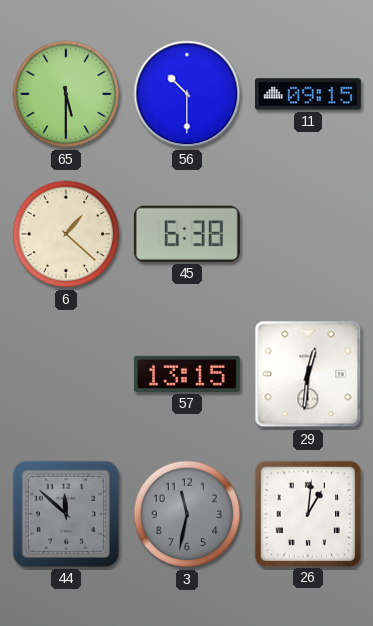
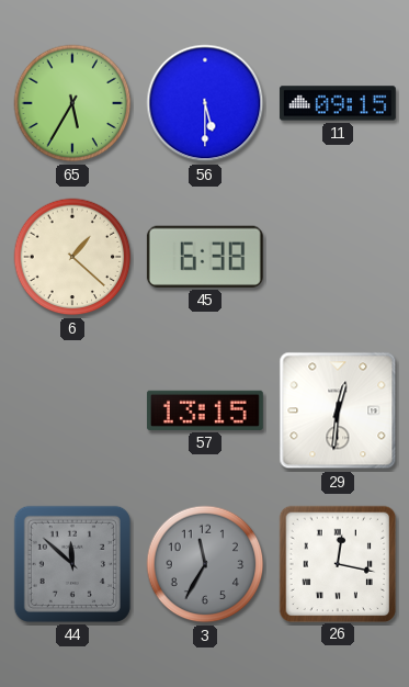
65: 5:30 -> 5:35 (72, 103)
56: 10:30 -> 5:30 (205, 103)
3: 11:32 -> 11:35 (205, 564)
26: 1:01 -> 12:17 (337, 563)
